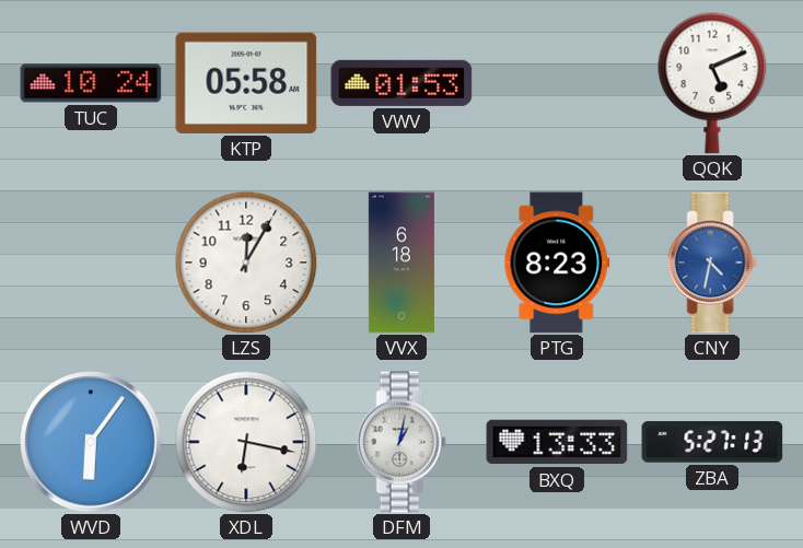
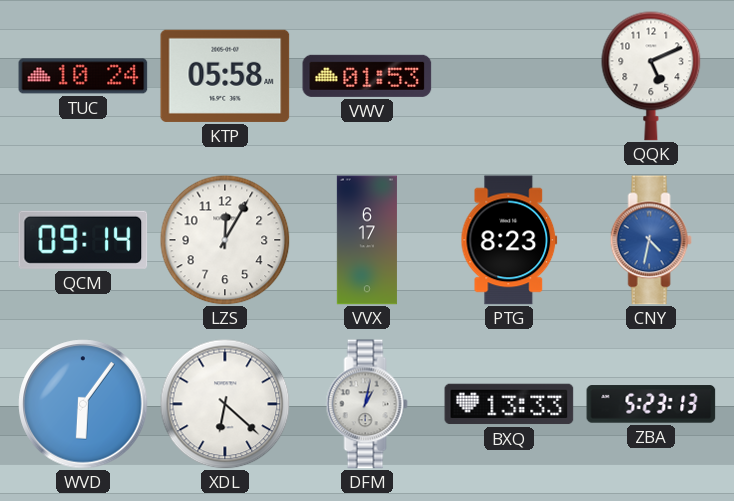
QCM: none -> 09:14 (83, 240)
VVX: 6:18 -> 6:17 (367, 240)
XDL: 6:17 -> 6:22 (225, 404)
ZBA: 5:27 -> 5:23 (651, 404)
